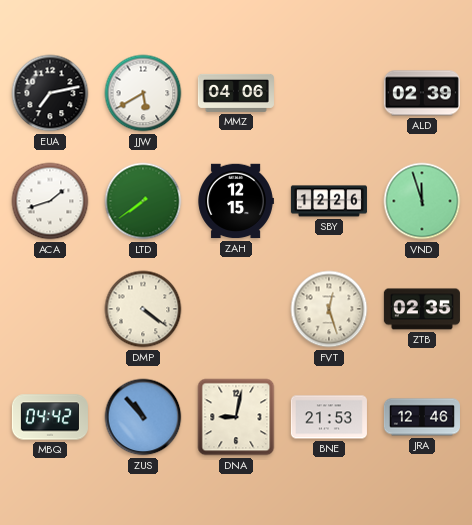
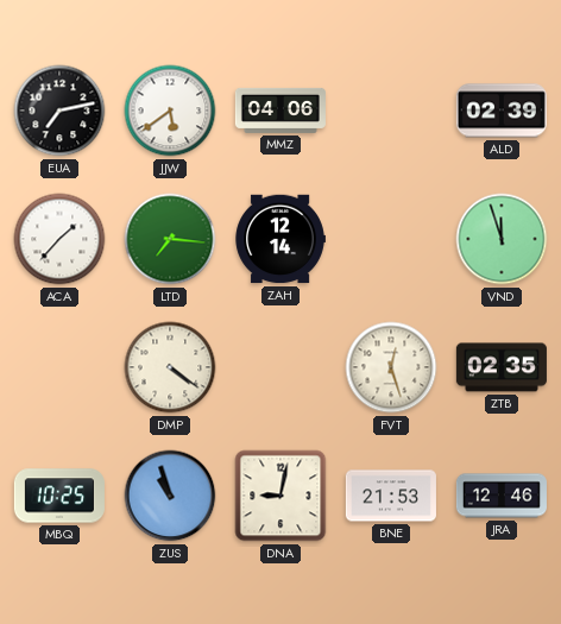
JJW: 5:40 -> 5:39 (170, 111)
ACA: 1:42 -> 1:37 (59, 239)
LTD: 7:39 -> 7:16 (170, 239)
ZAH: 12:15 -> 12:14 (280, 239)
SBY: 12:26 -> none (329, 201)
MBQ: 04:42 -> 10:25 (59, 496)
ZUS: 10:53 -> 10:57 (170, 496)
